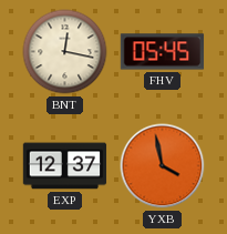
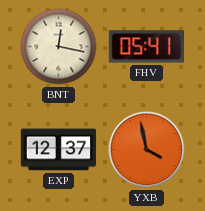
FHV: 05:45 -> 05:41 (147, 47)
